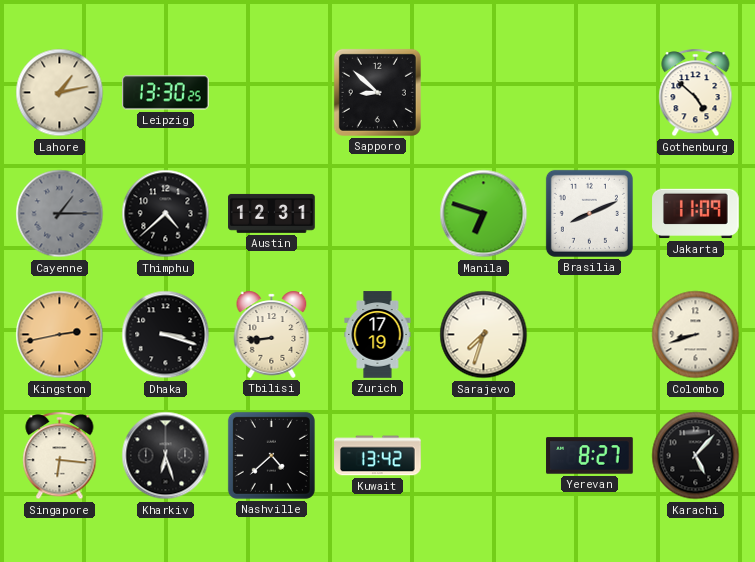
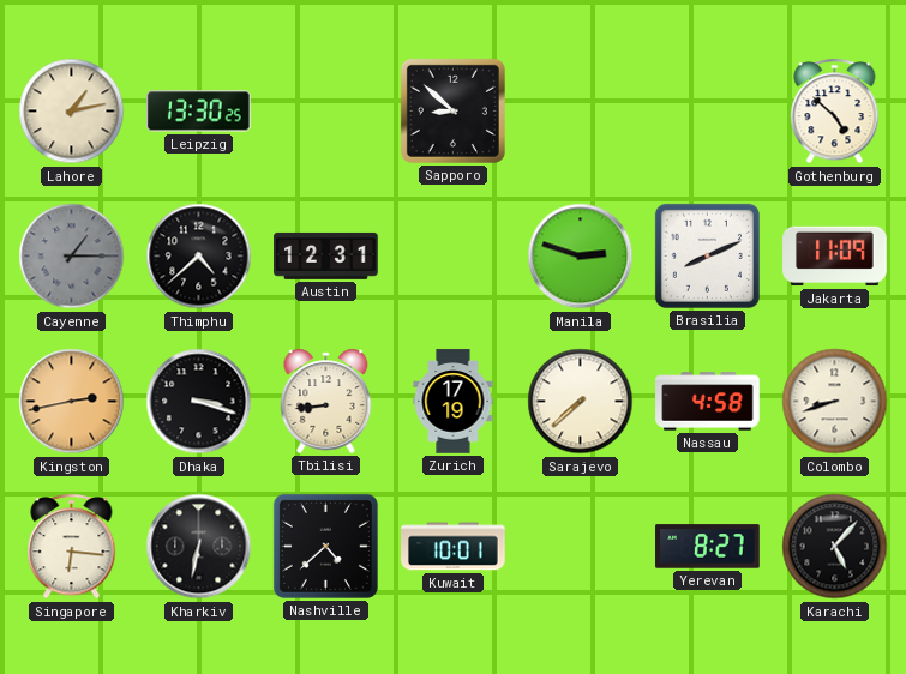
Manila: 6:48 -> 2:48 (581, 257)
Sarajevo: 7:33 -> 7:38 (581, 402)
Nassau: none -> 4:58 (708, 402)
Kharkiv: 6:27 -> 6:32 (199, 547)
Kuwait: 13:42 -> 10:01 (454, 547)
